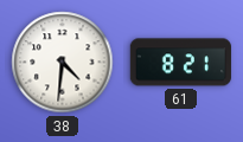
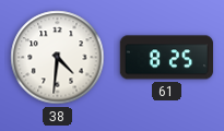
61: 8:21 -> 8:25 (166, 58)
